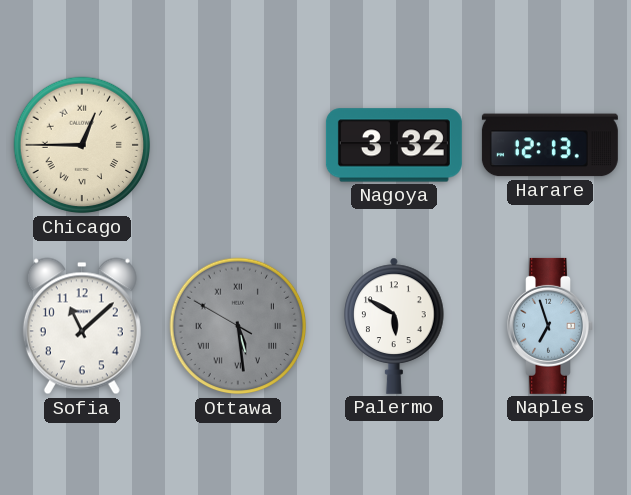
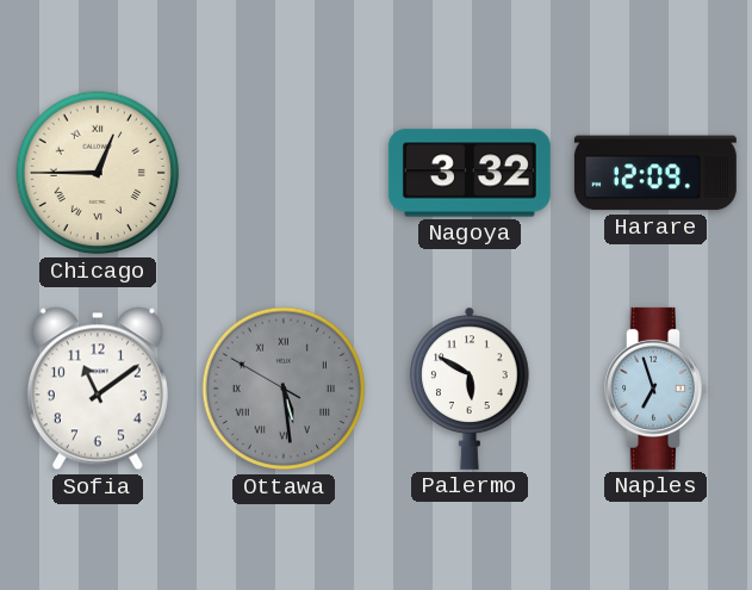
Harare: 12:13 -> 12:09 (655, 173)
Sofia: 11:08 -> 11:09 (98, 389)
